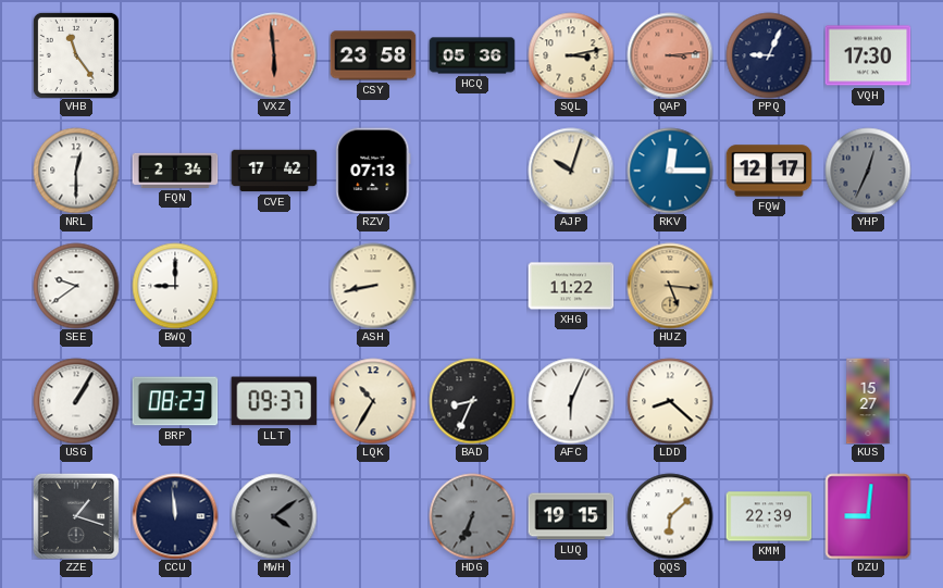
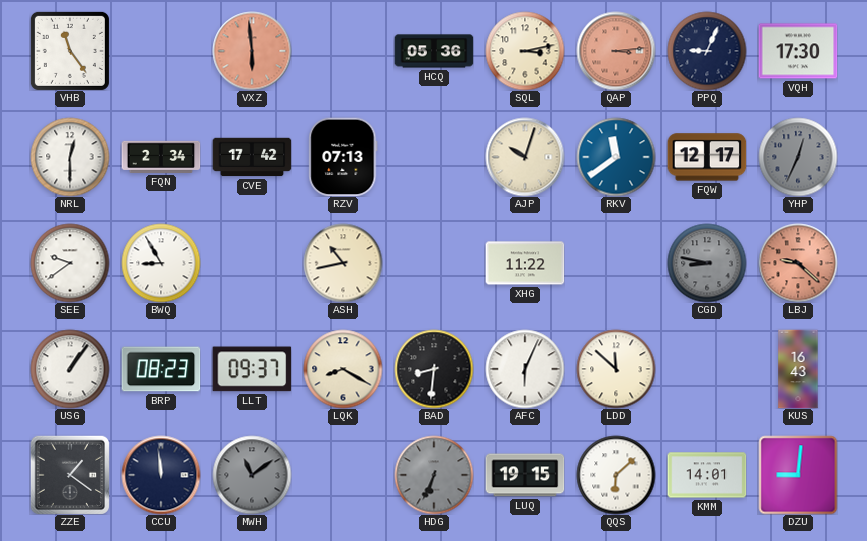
CSY: 23:58 -> none (373, 55)
RKV: 12:15 -> 11:39 (616, 157)
BWQ: 9:00 -> 8:55 (161, 263)
ASH: 8:43 -> 10:43 (343, 263)
HUZ: 5:16 -> none (670, 286)
CGD: none -> 8:47 (707, 263)
LBJ: none -> 9:22 (798, 263)
USG: 1:05 -> 1:06 (70, 369)
LQK: 10:35 -> 8:20 (343, 369)
BAD: 8:34 -> 8:31 (434, 369)
LDD: 8:22 -> 11:52 (616, 369)
KUS: 15:27 -> 16:43 (798, 369)
ZZE: 1:18 -> 1:21 (70, 475)
MWH: 4:09 -> 11:09 (252, 475)
KMM: 22:39 -> 14:01 (707, 475)
